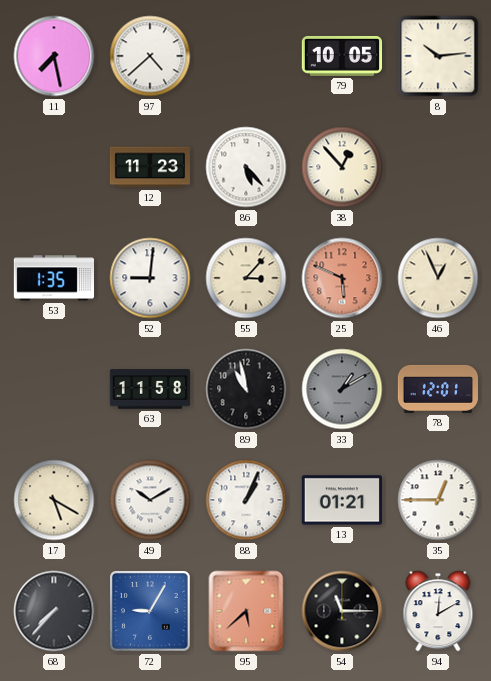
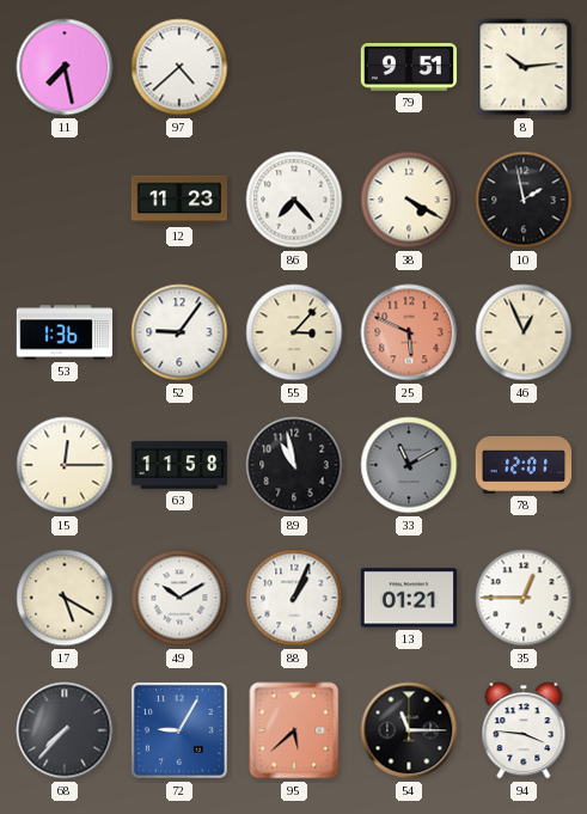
79: 10:05 -> 9:51 (408, 67)
86: 5:23 -> 7:23 (294, 200)
38: 12:53 -> 4:20 (409, 200)
10: none -> 1:58 (524, 200)
53: 1:35 -> 1:36 (63, 332)
52: 9:01 -> 9:06 (179, 332)
15: none -> 12:15 (65, 465)
33: 1:10 -> 11:10 (409, 465)
94: 12:10 -> 3:46 (524, 730)
